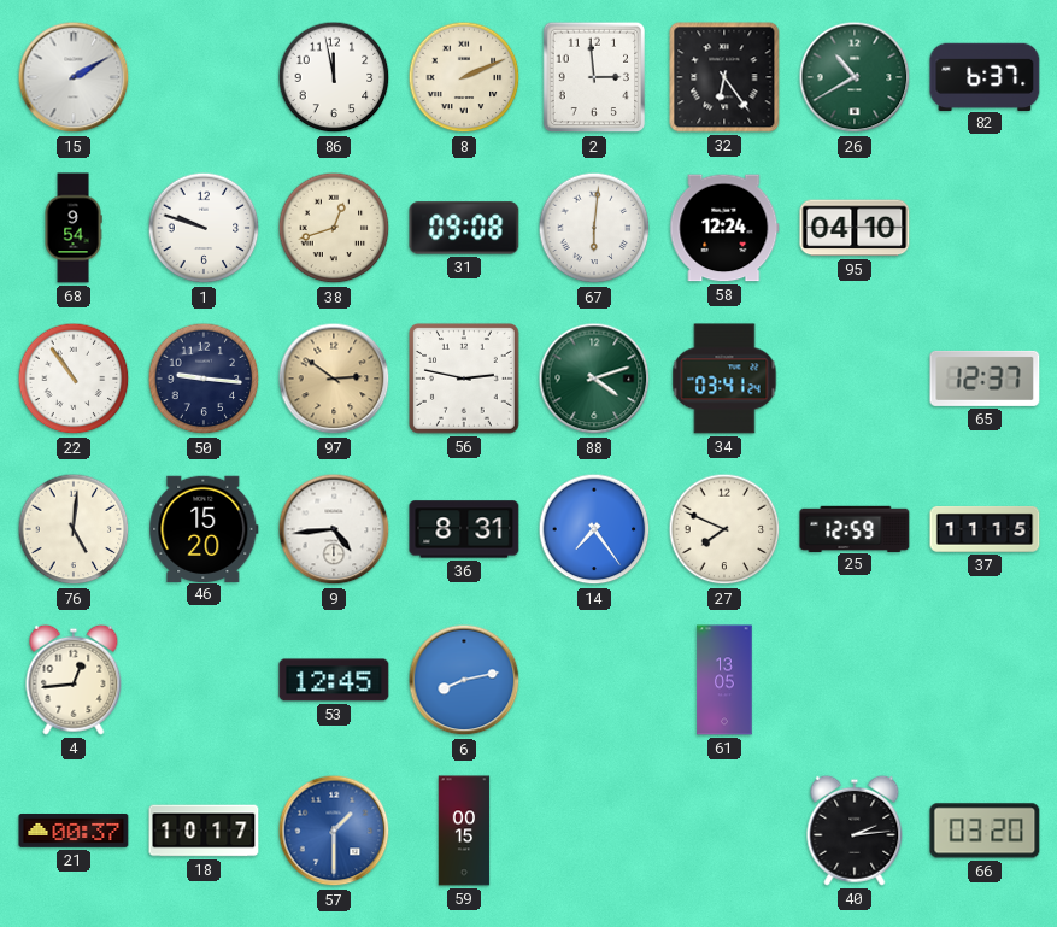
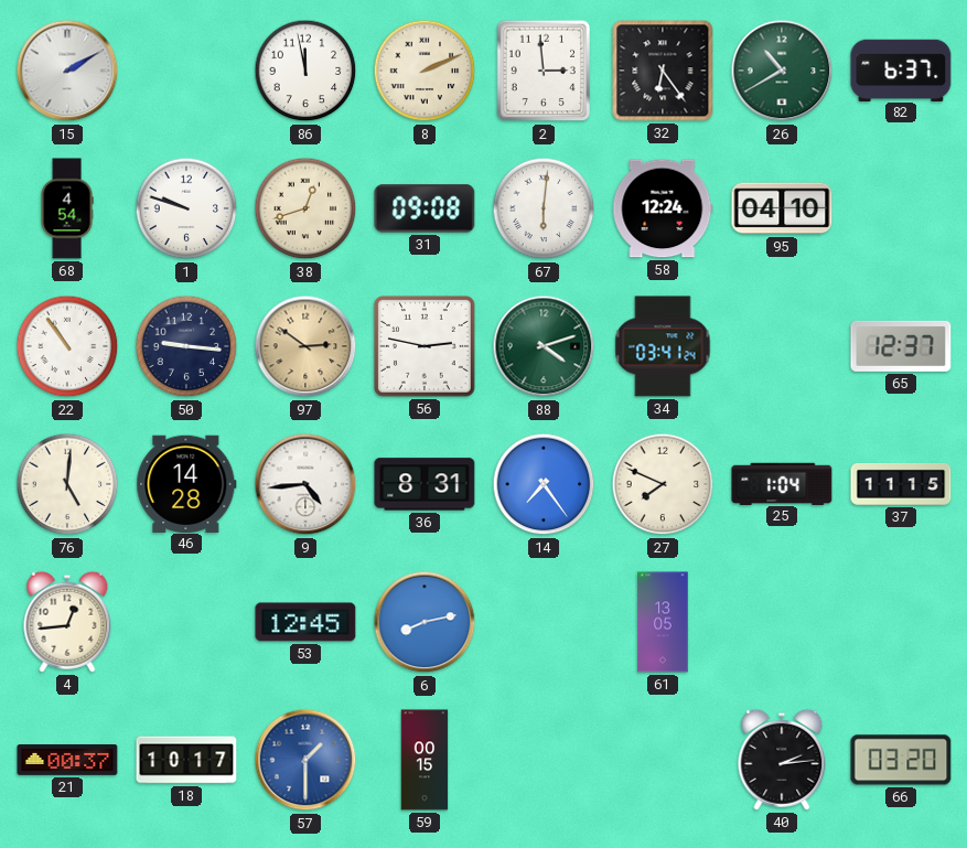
68: 9:54 -> 4:54 (67, 208)
46: 15:20 -> 14:28 (186, 483)
25: 12:59 -> 1:04 (782, 483)
